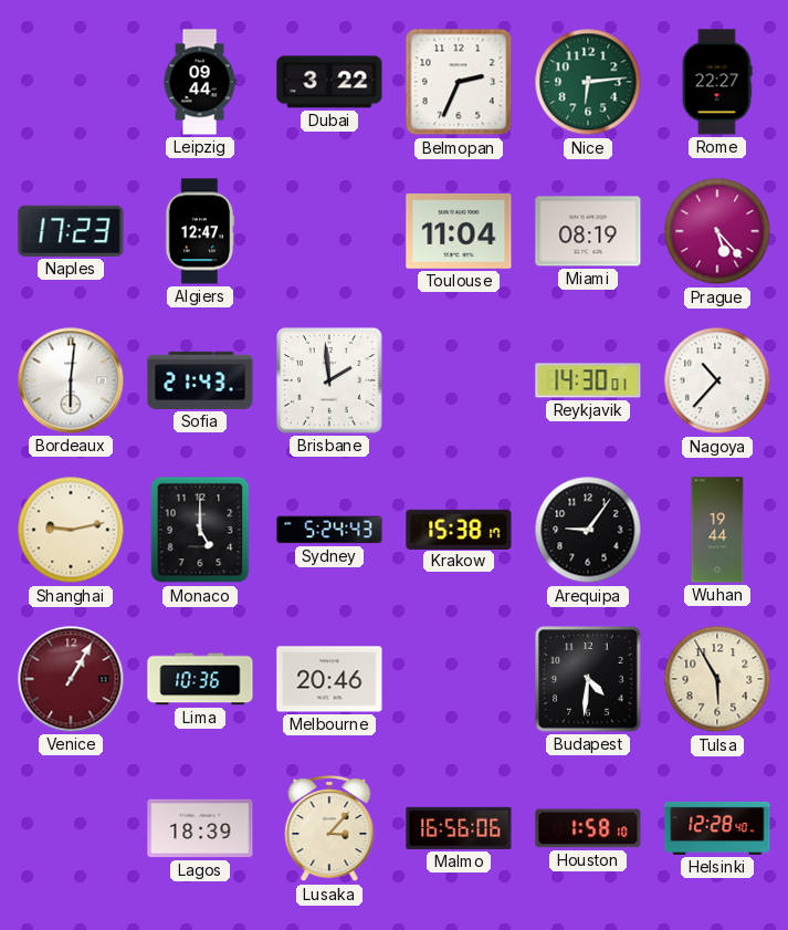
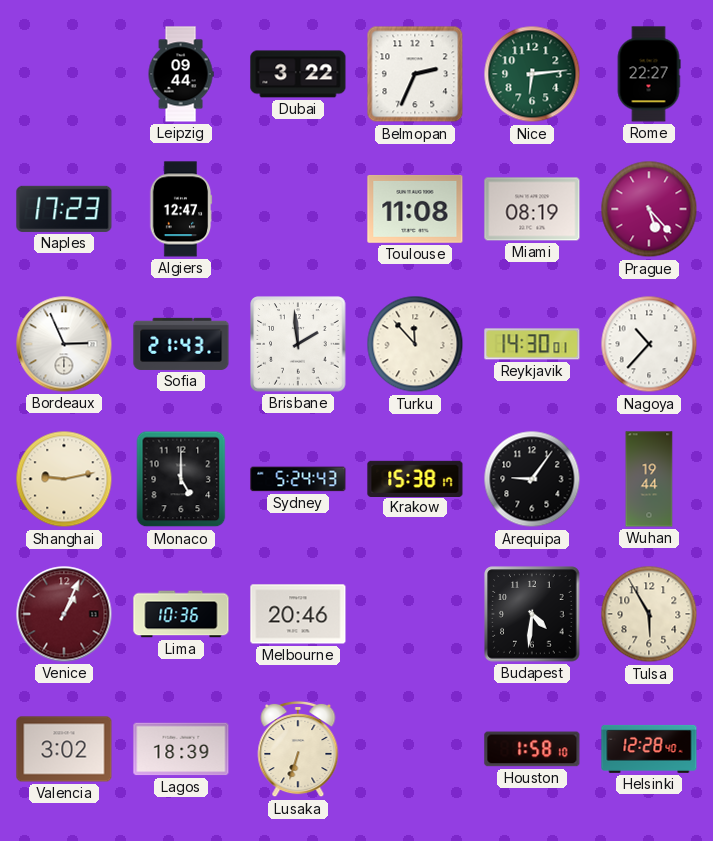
Toulouse: 11:04 -> 11:08 (415, 209)
Bordeaux: 6:01 -> 2:56 (64, 344)
Turku: none -> 11:53 (415, 344)
Venice: 1:05 -> 1:04 (64, 614)
Valencia: none -> 3:02 (64, 749)
Lusaka: 3:07 -> 6:33 (298, 749)
Malmo: 16:56 -> none (459, 828)
